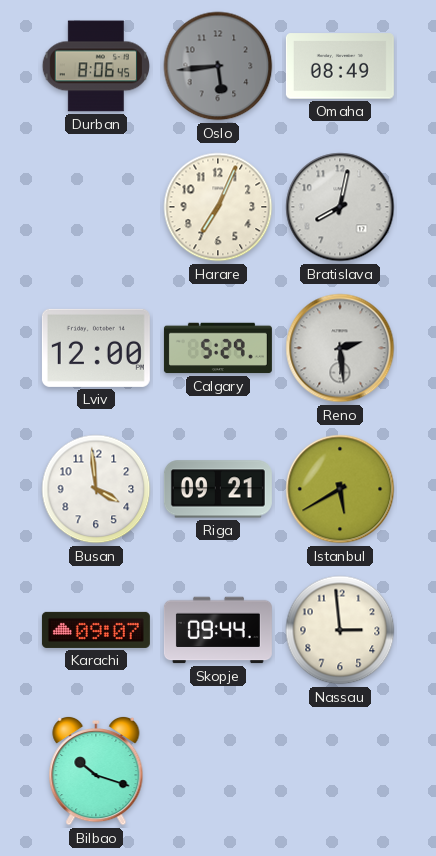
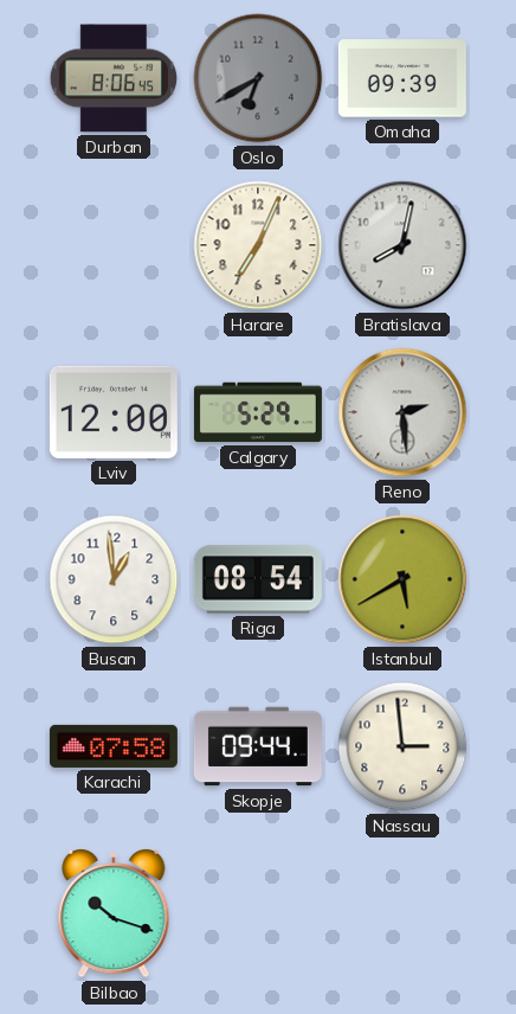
Oslo: 5:44 -> 6:40 (258, 78)
Omaha: 08:49 -> 09:39 (402, 78)
Busan: 3:59 -> 12:59 (114, 579)
Riga: 09:21 -> 08:54 (258, 579)
Karachi: 09:07 -> 07:58 (114, 746)
